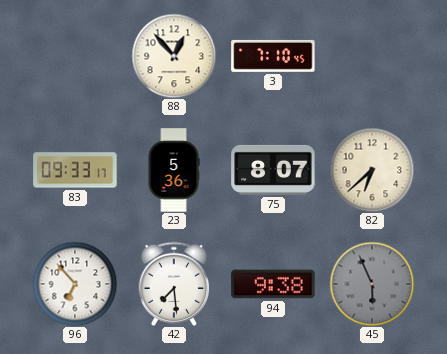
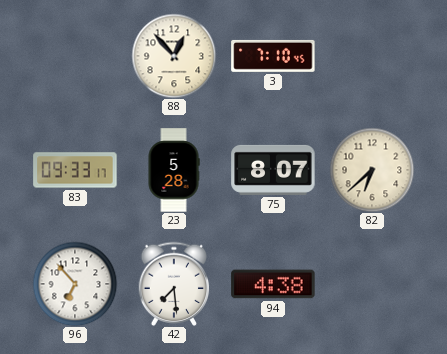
23: 5:36 -> 5:28 (174, 170)
94: 9:38 -> 4:38 (273, 284)
45: 5:56 -> none (372, 284)
